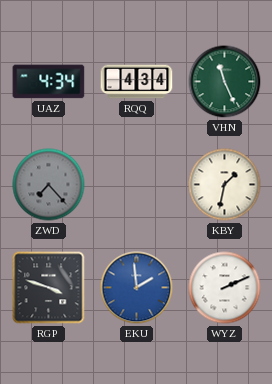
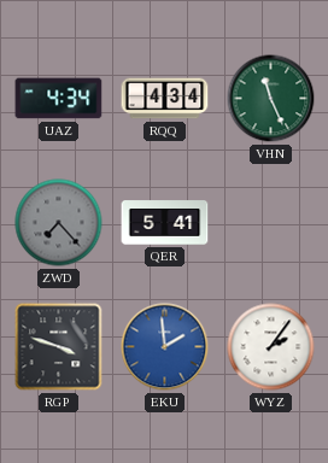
QER: none -> 5:41 (165, 223)
KBY: 1:32 -> none (225, 185)
WYZ: 2:11 -> 2:06 (271, 347)
